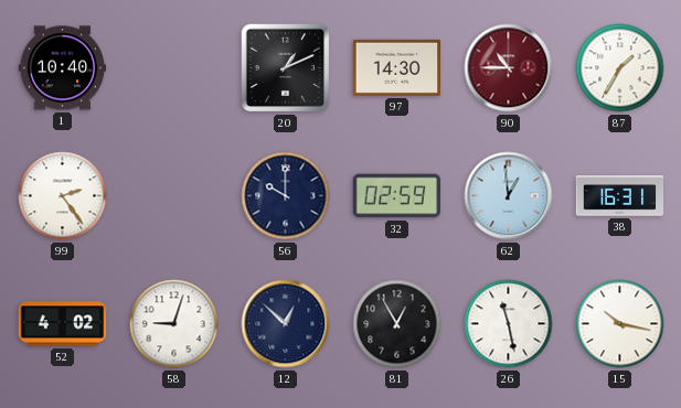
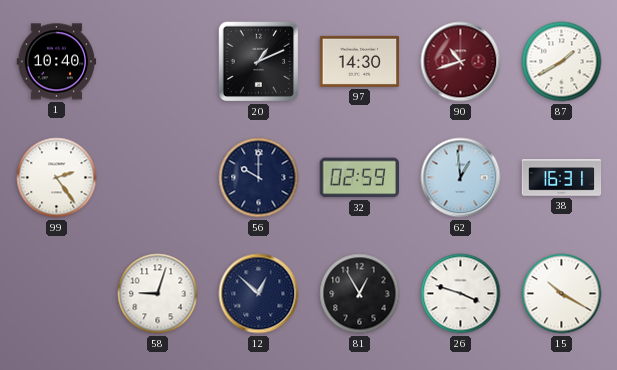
90: 10:45 -> 10:42 (461, 62)
87: 1:35 -> 1:40 (562, 62)
52: 4:02 -> none (63, 324)
26: 11:28 -> 3:48 (461, 294)
15: 10:17 -> 10:20 (562, 294)
